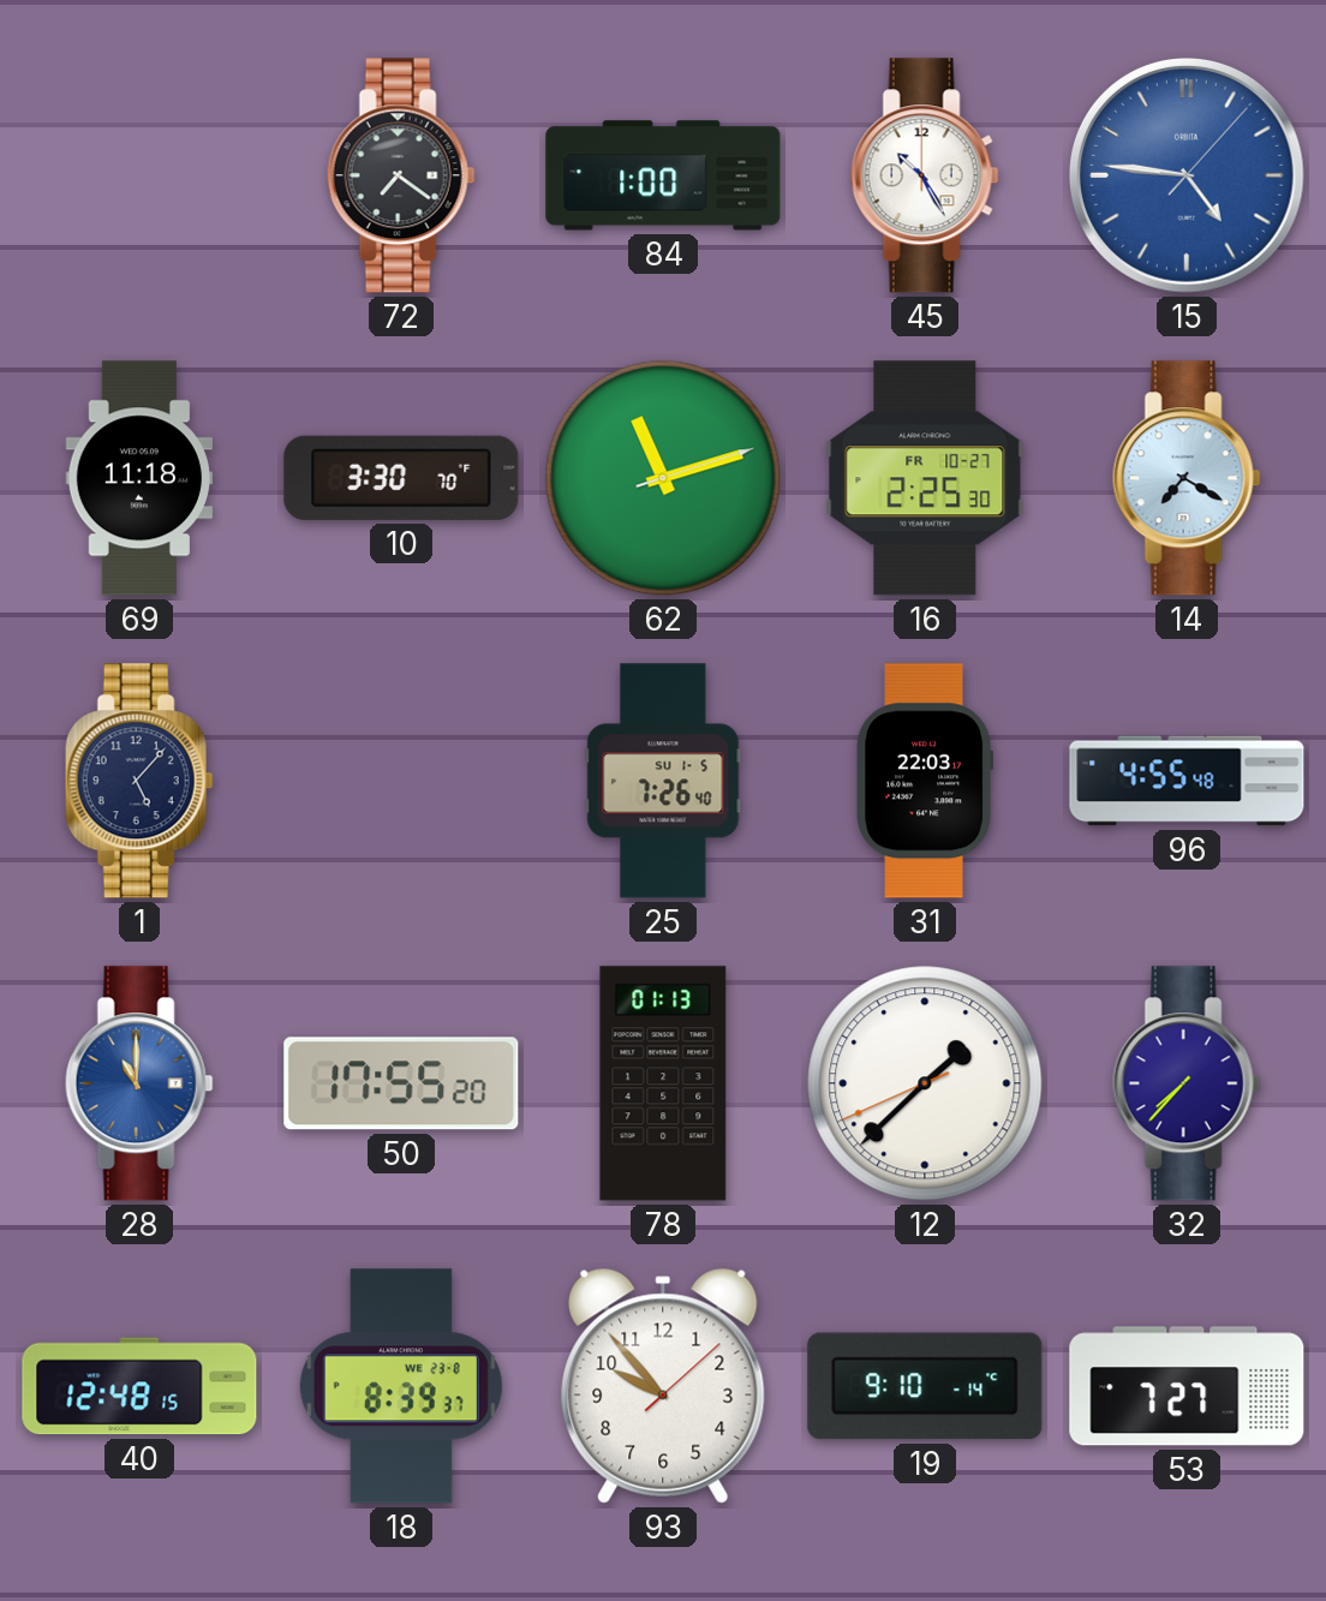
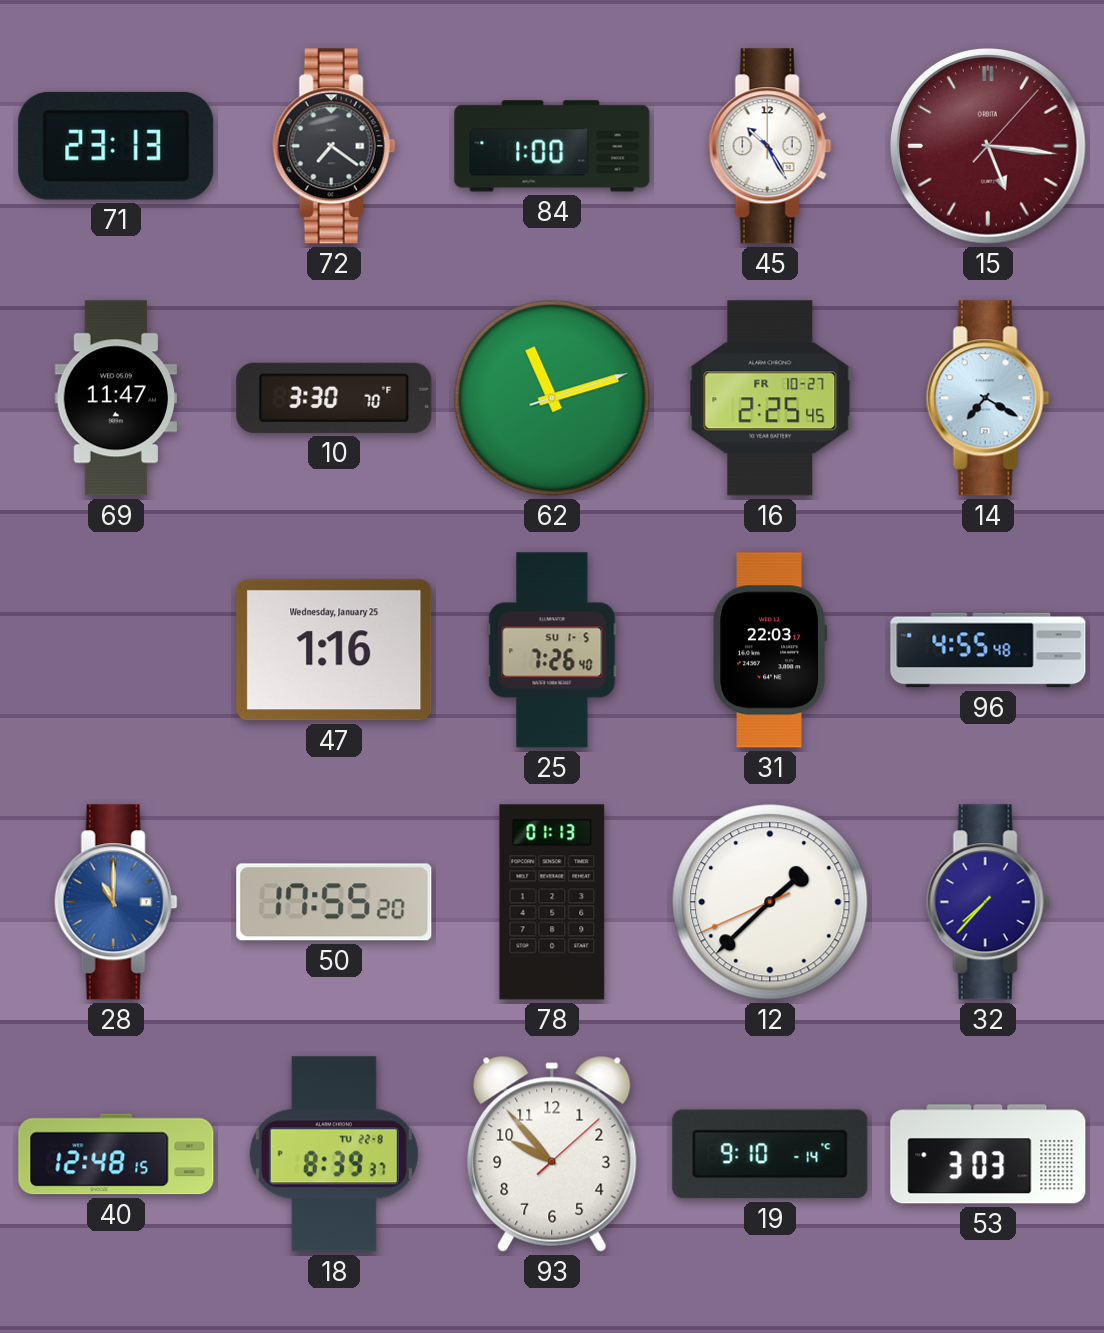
71: none -> 23:13 (116, 146)
15: 4:46 -> 5:16 (989, 147)
15 dial: blue -> burgundy (989, 147)
69: 11:18 -> 11:47 (116, 398)
16: 2:25:30 -> 2:25:45 (770, 398)
1: 5:07 -> none (139, 781)
47: none -> 1:16 (334, 650)
18 date: WE 23-8 -> TU 22-8 (334, 1154)
53: 7:27 -> 3:03 (988, 1154)
